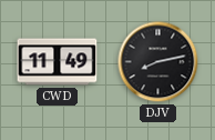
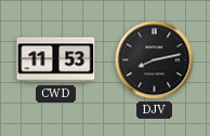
CWD: 11:49 -> 11:53 (56, 60)
